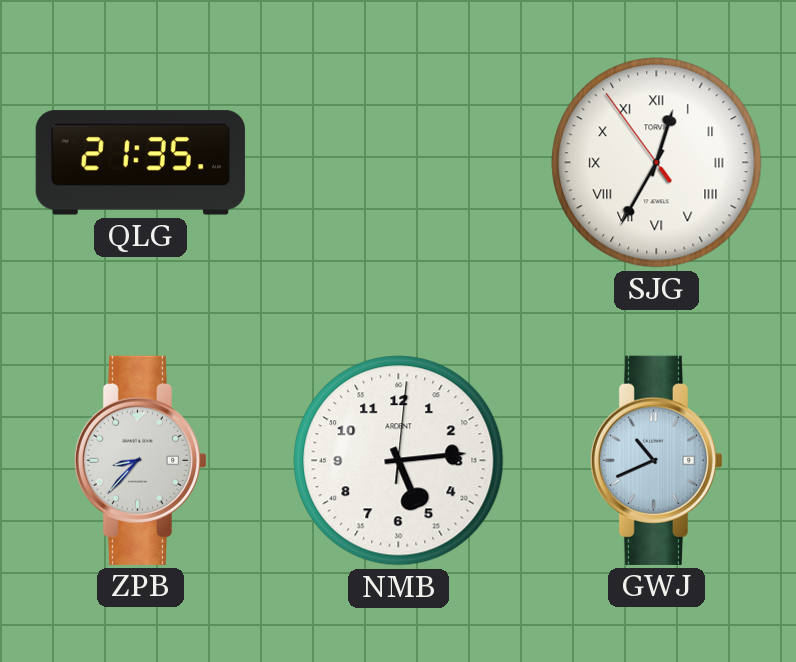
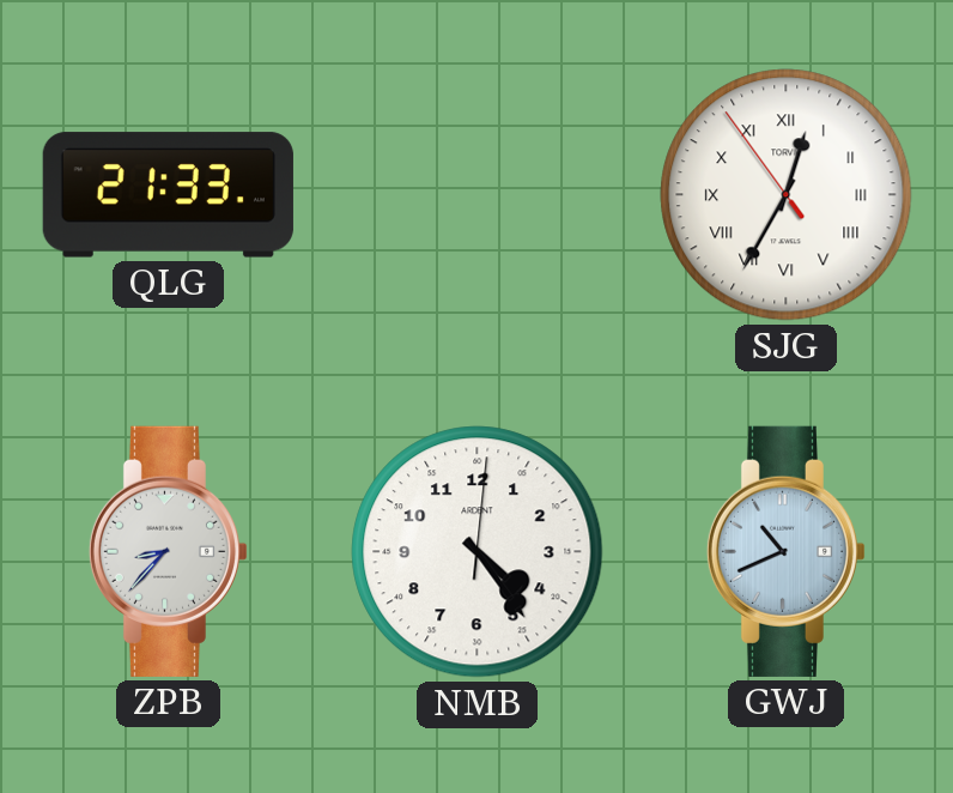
QLG: 21:35 -> 21:33 (168, 195)
NMB: 5:14 -> 4:24 (478, 552)
